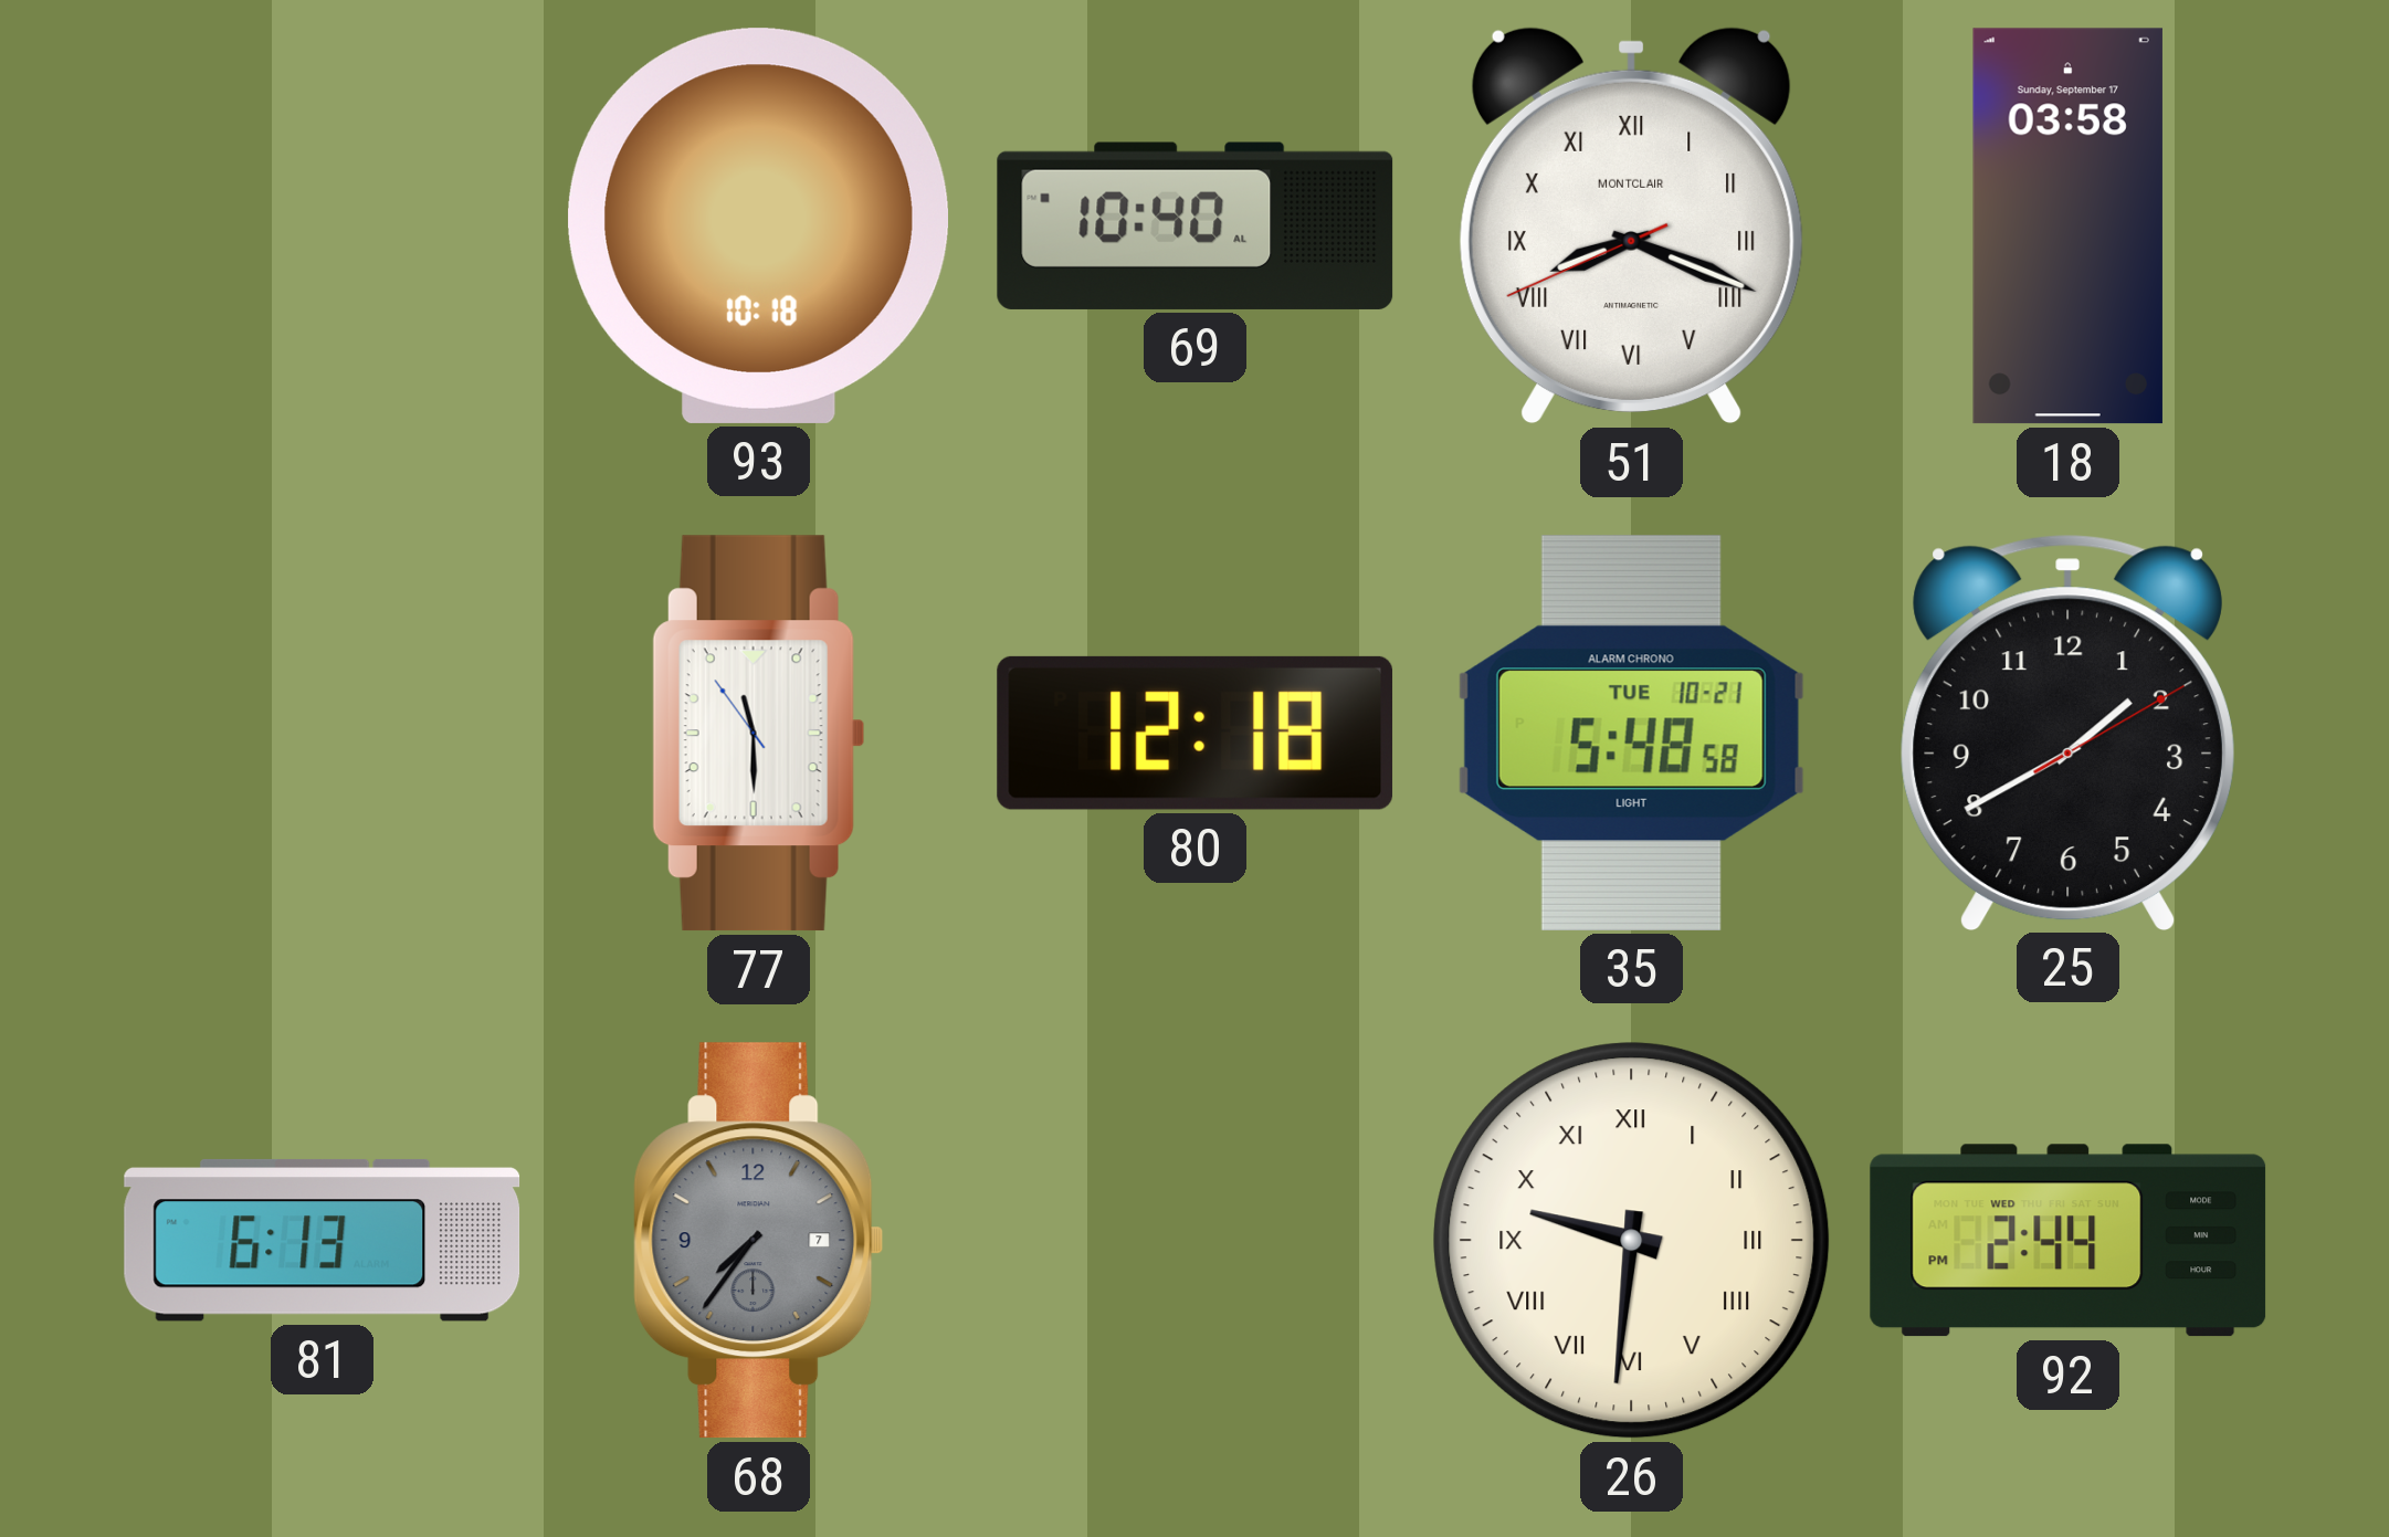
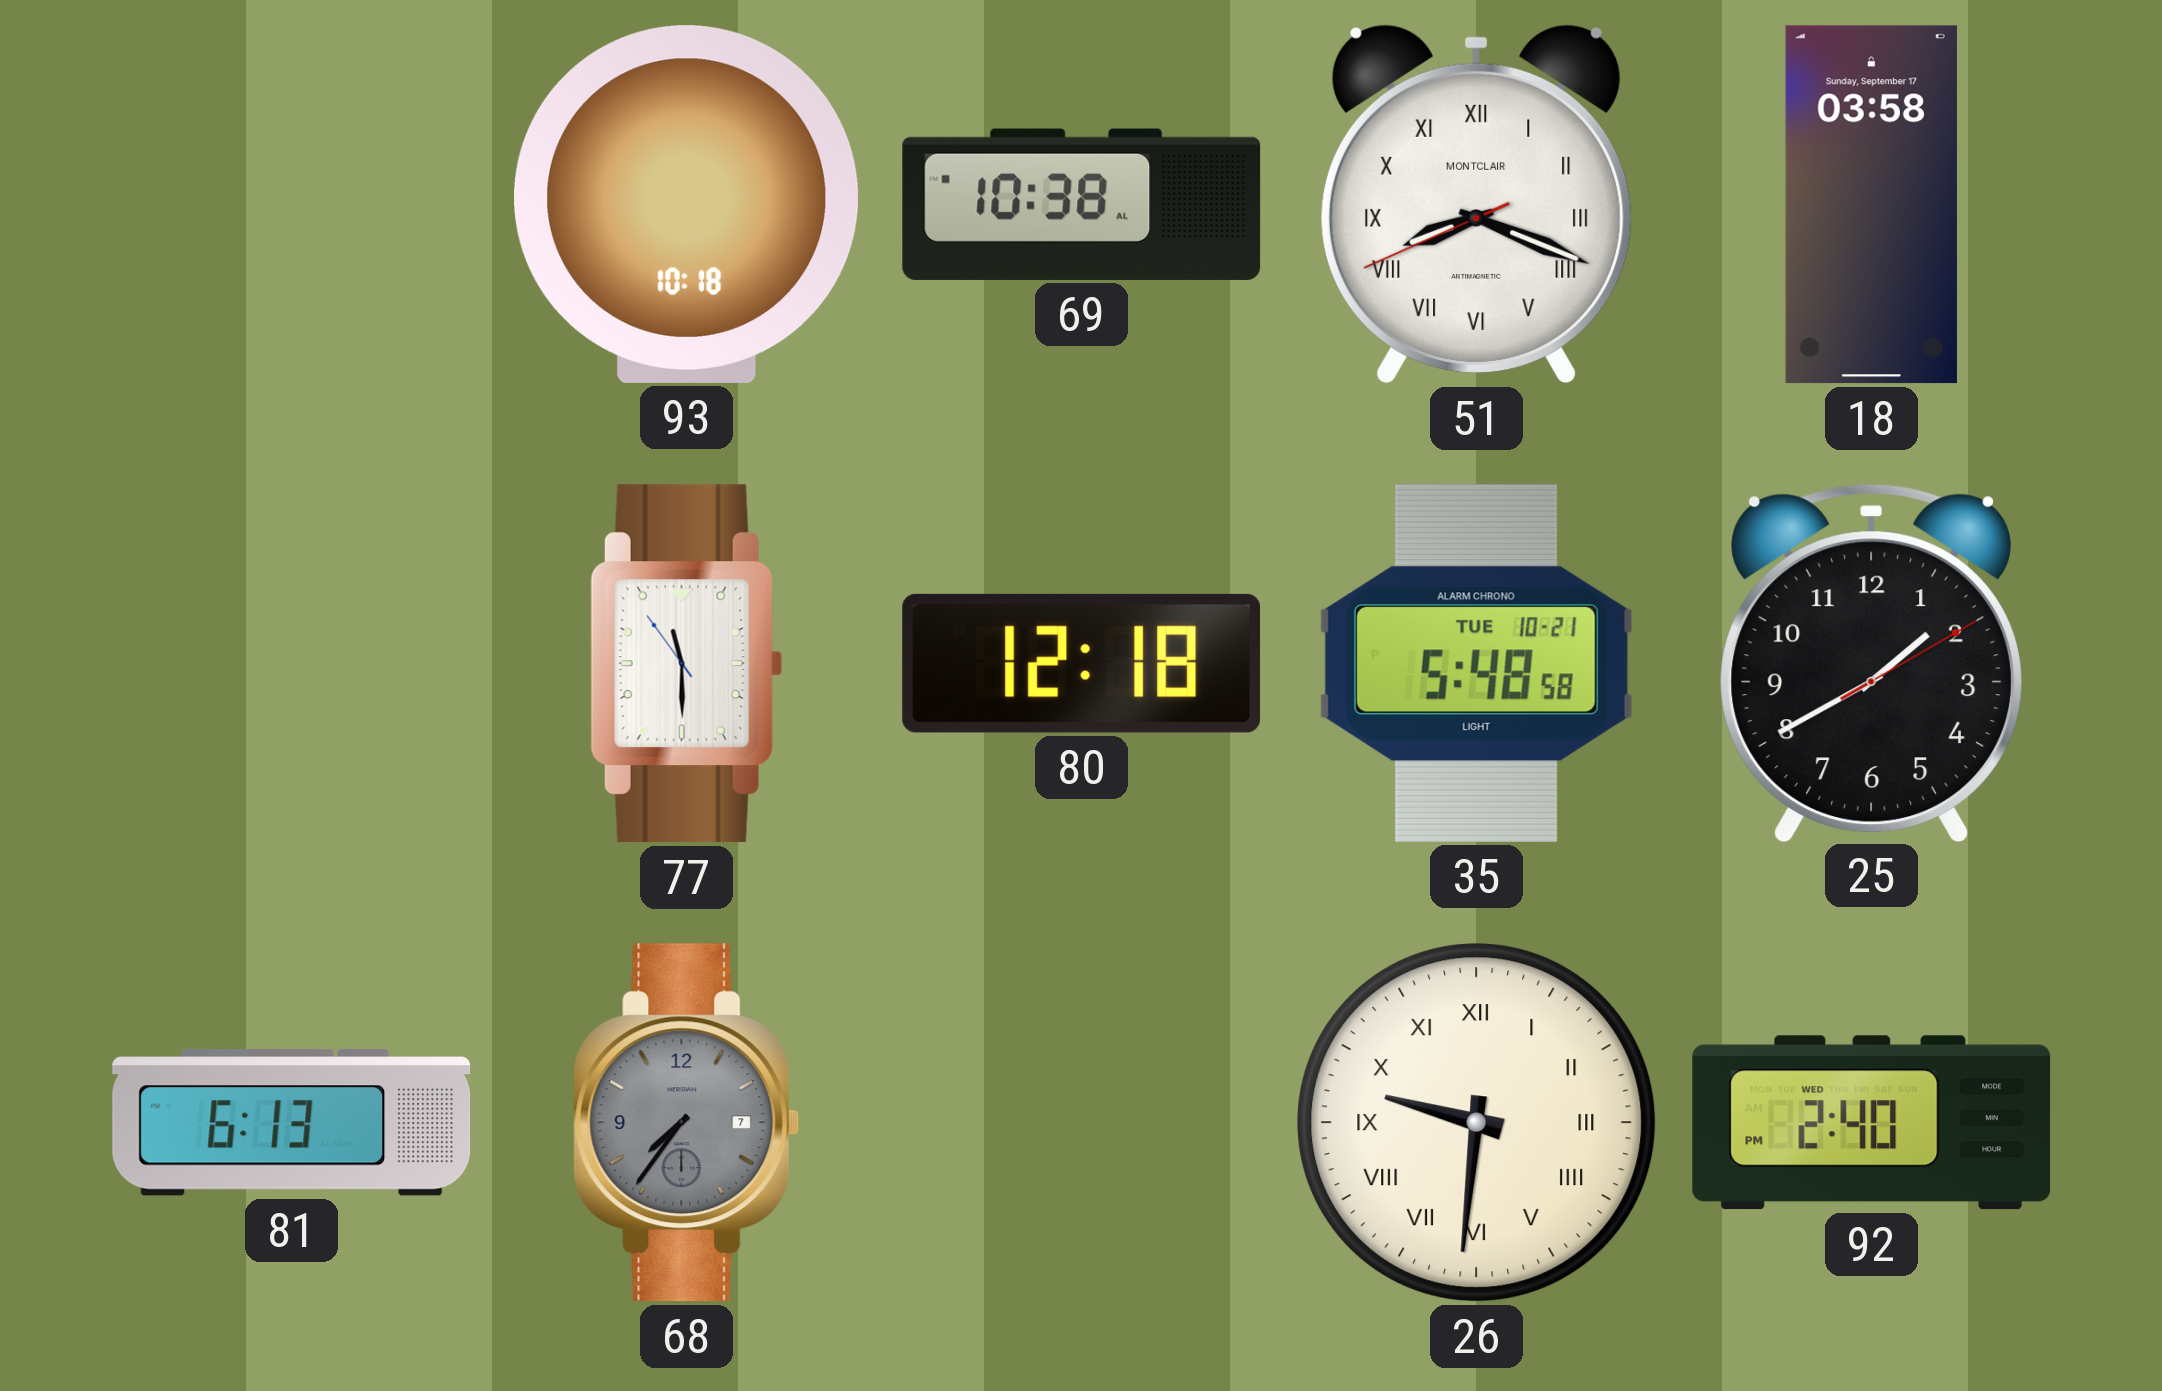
69: 10:40 -> 10:38 (1082, 204)
92: 2:44 -> 2:40 (1872, 1123)
